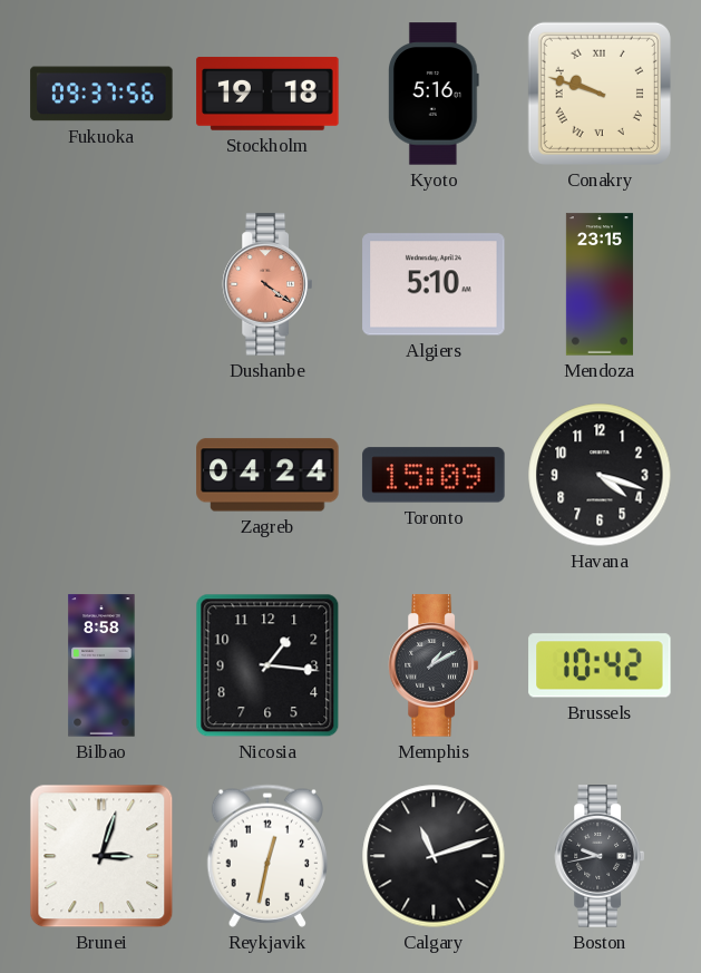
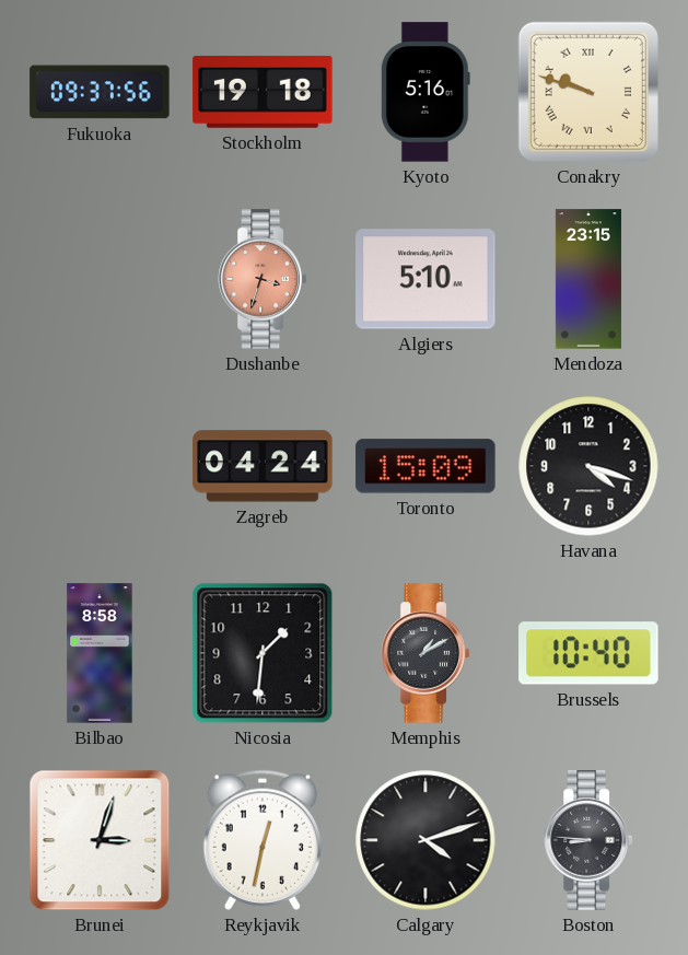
Dushanbe: 4:21 -> 3:33 (263, 279)
Nicosia: 1:16 -> 1:31 (263, 653)
Brussels: 10:42 -> 10:40 (588, 653)
Calgary: 11:12 -> 4:12 (425, 840)
Boston: 9:43 -> 8:46 (588, 840)
